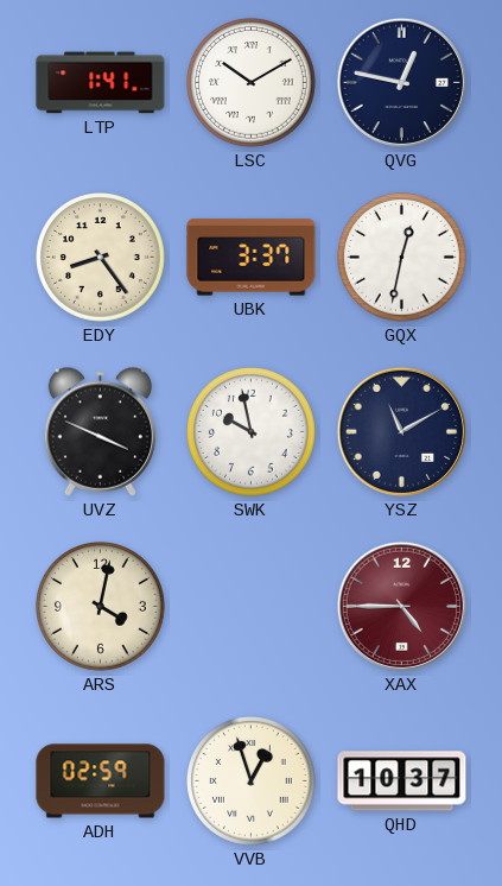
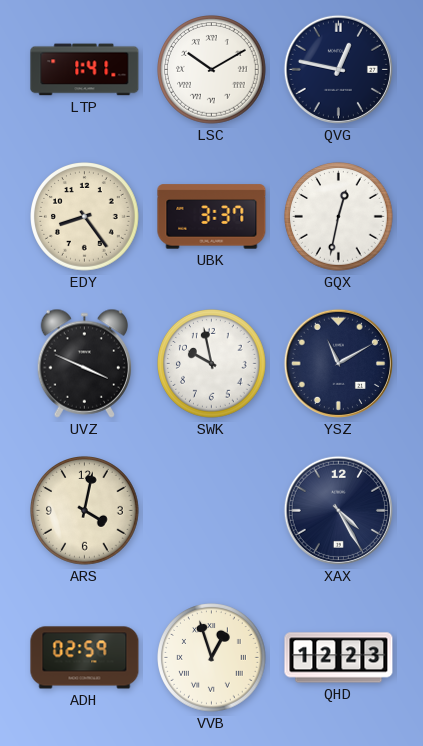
XAX: 4:45 -> 4:25 (338, 510)
XAX dial: burgundy -> navy (338, 510)
QHD: 10:37 -> 12:23 (339, 658)
